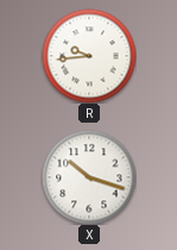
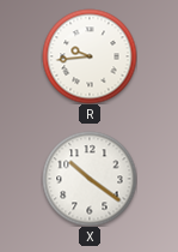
X: 10:18 -> 10:21 (90, 179)
